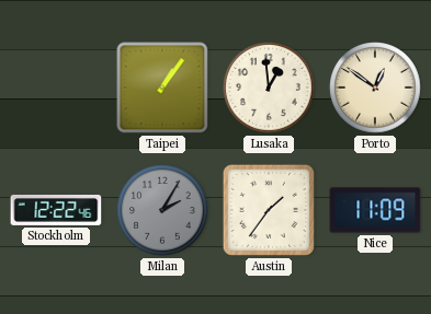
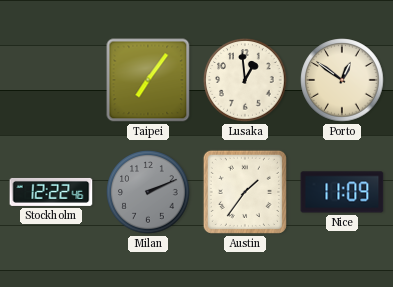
Taipei: 1:06 -> 7:06 (148, 80)
Milan: 2:05 -> 2:11 (148, 192)
